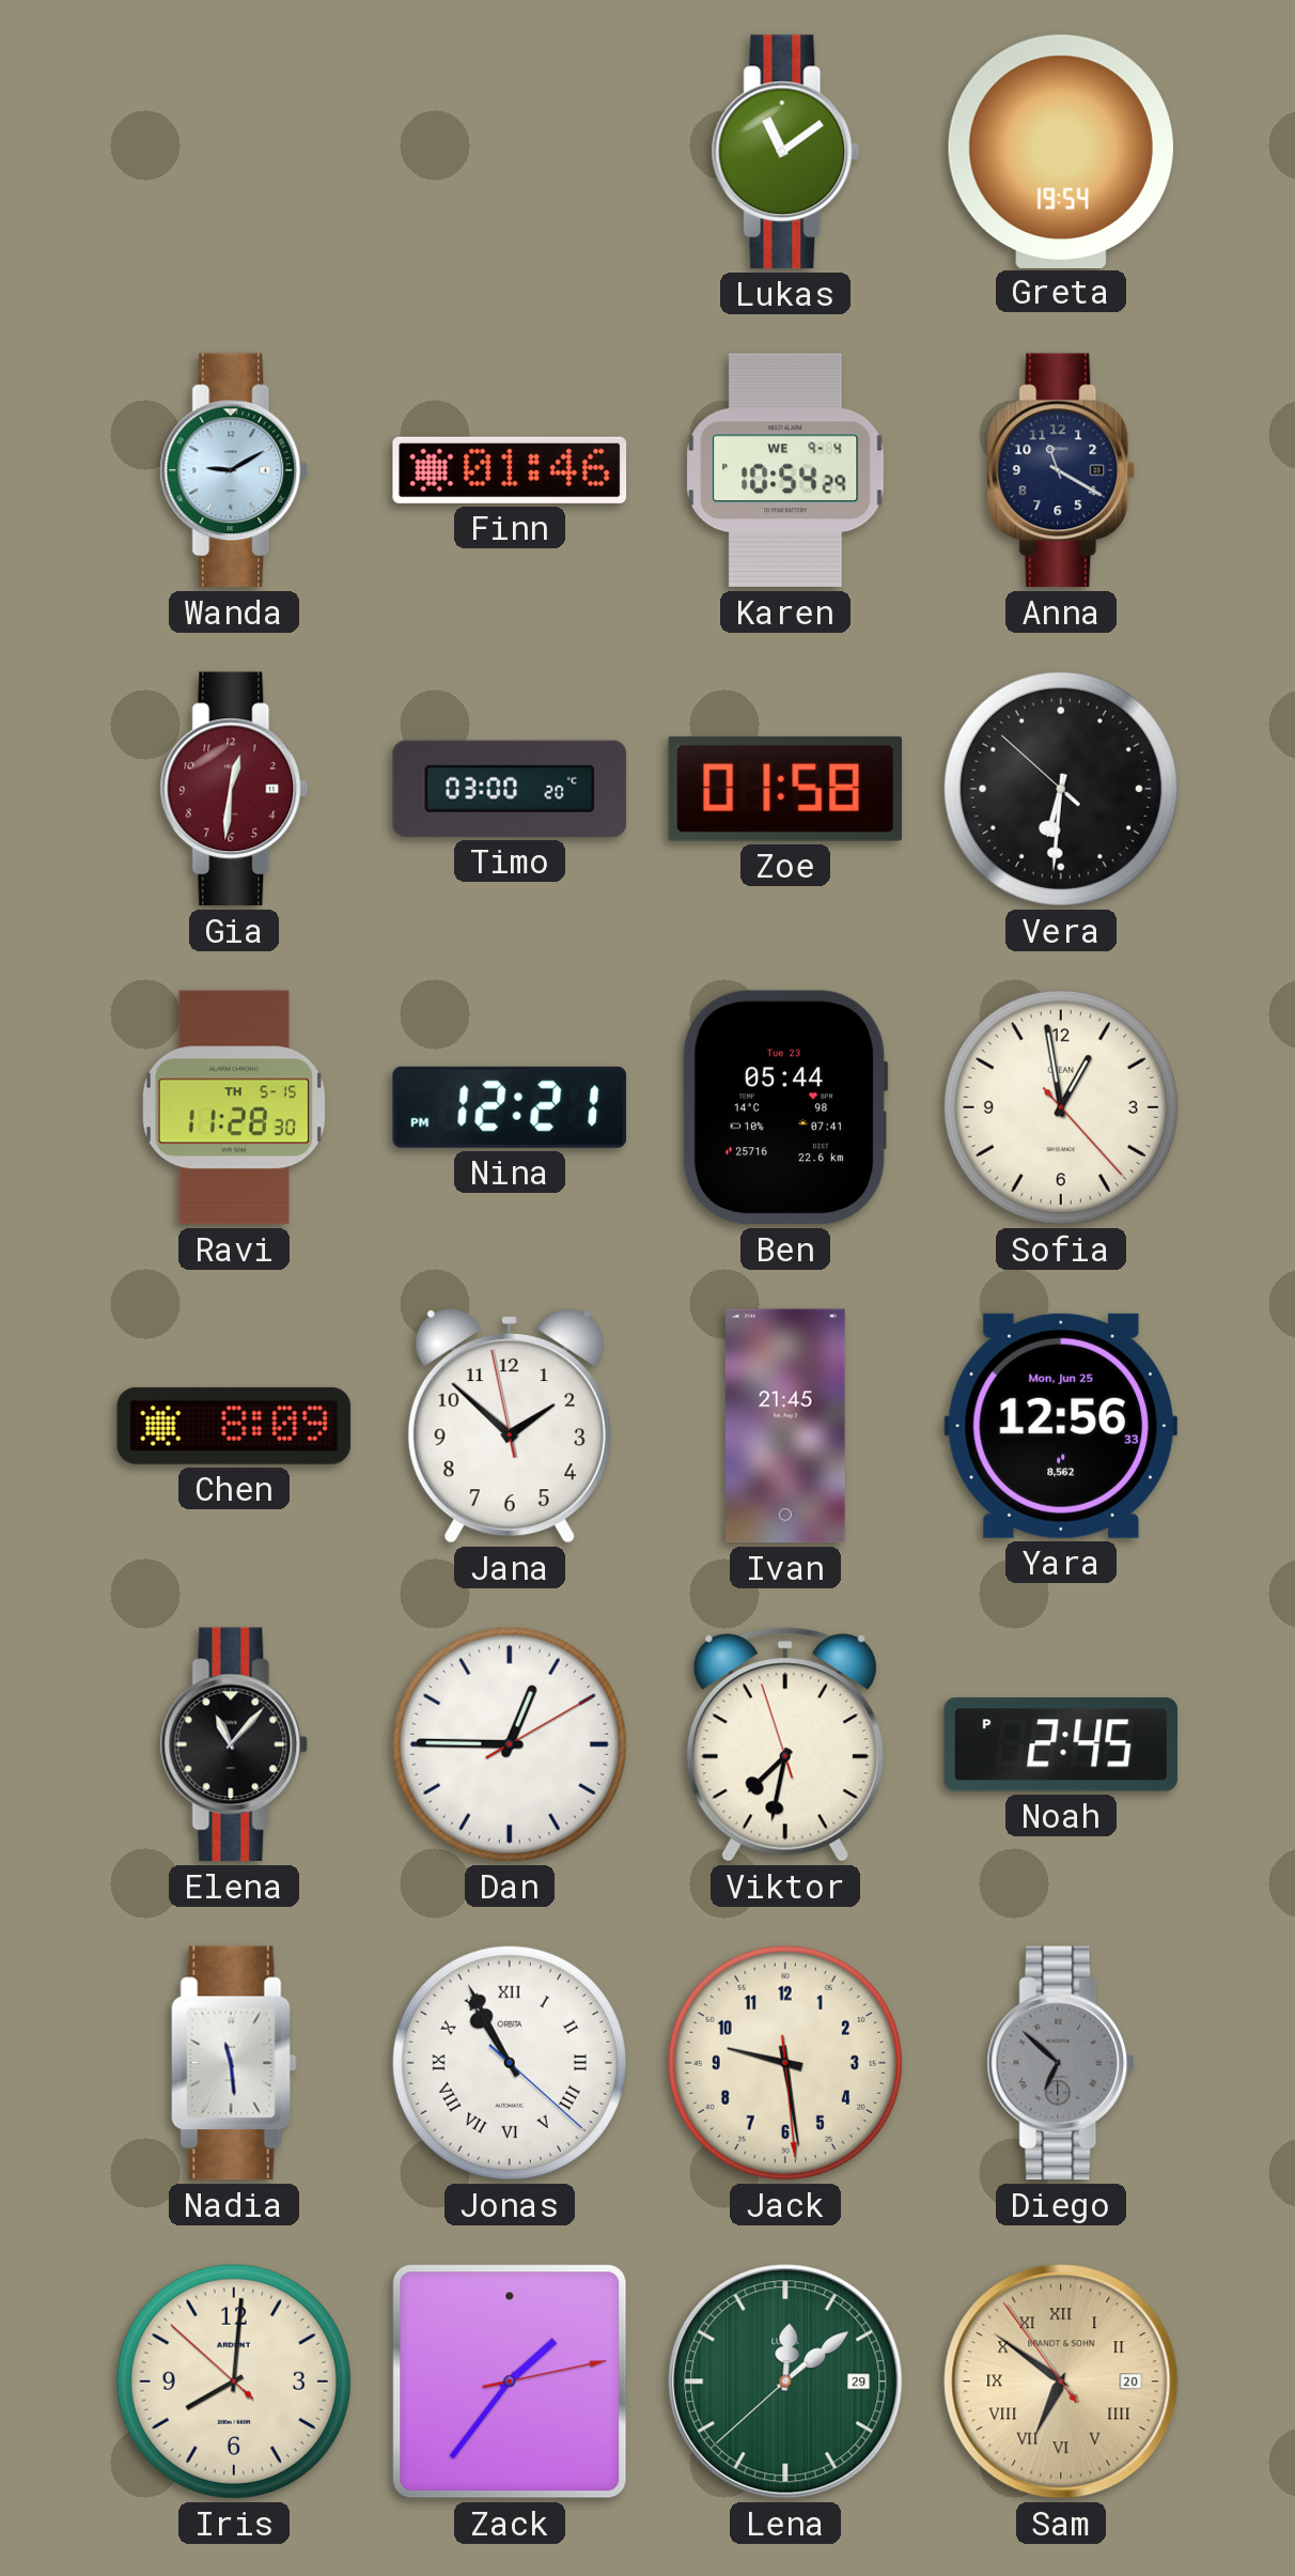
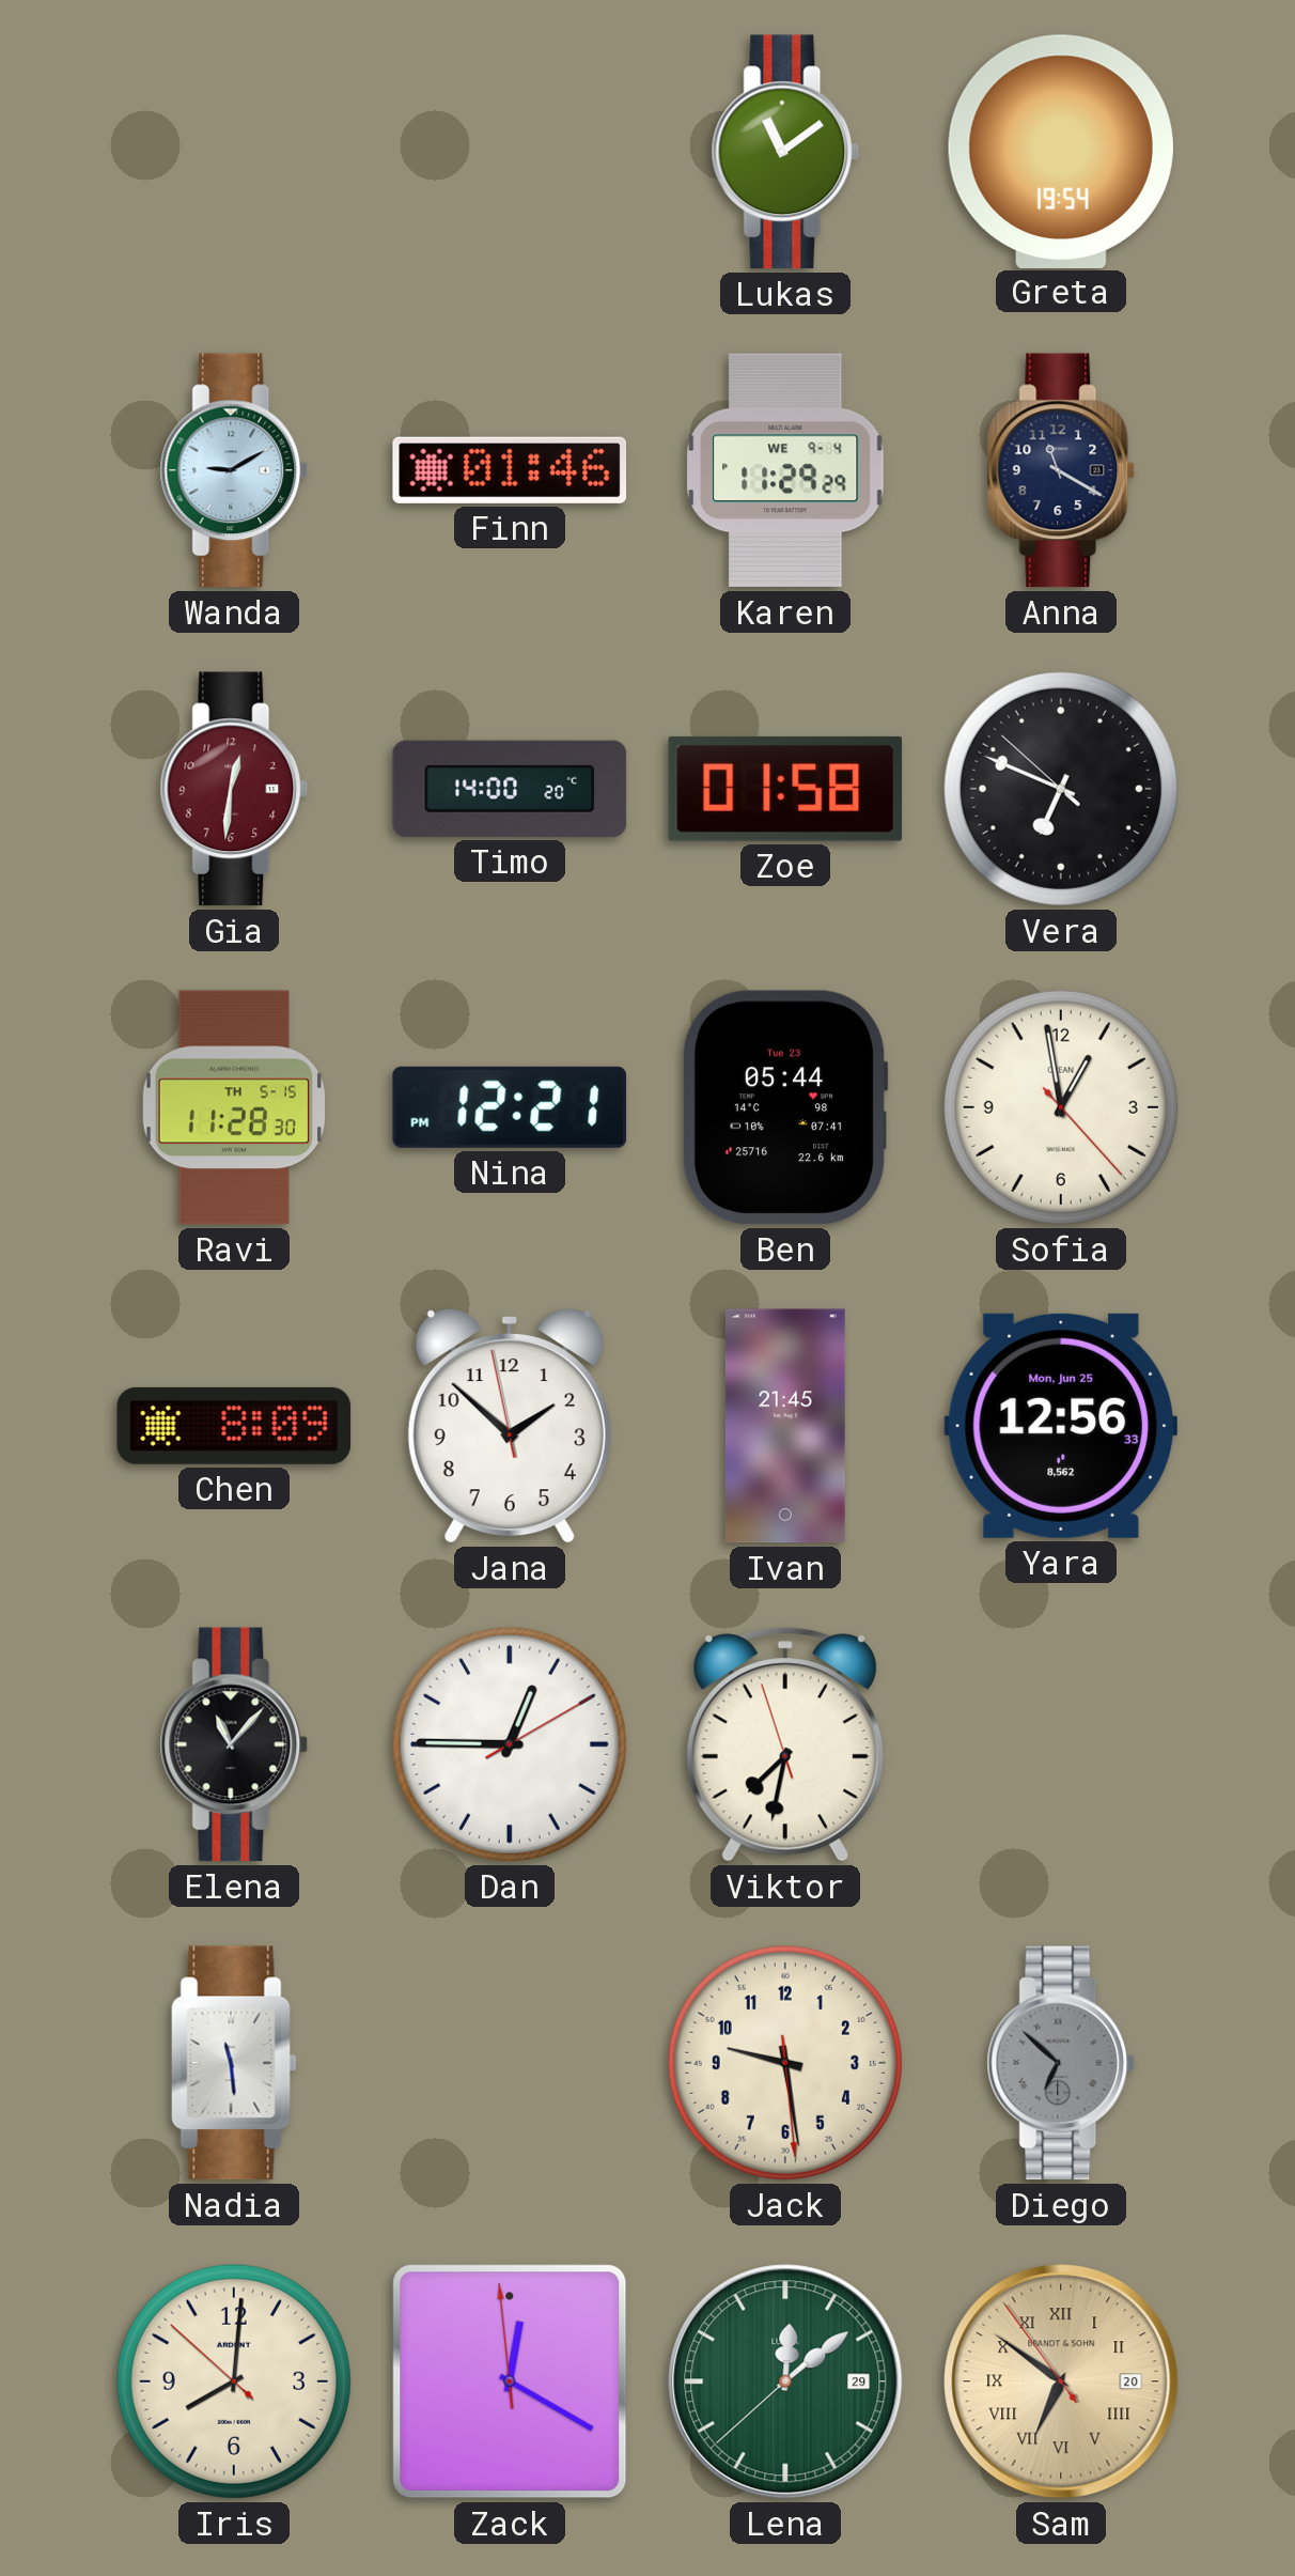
Karen: 10:54 -> 11:29 (785, 470)
Timo: 03:00 -> 14:00 (510, 789)
Vera: 6:30 -> 6:48 (1061, 789)
Noah: 2:45 -> none (1061, 1744)
Jonas: 10:55 -> none (510, 2063)
Zack: 1:36 -> 12:19 (510, 2381)
